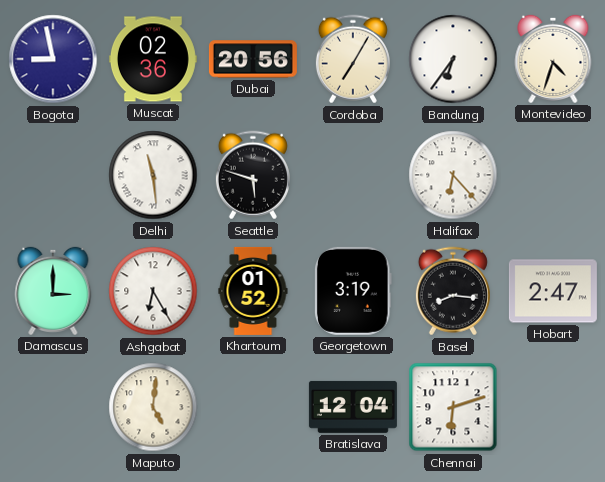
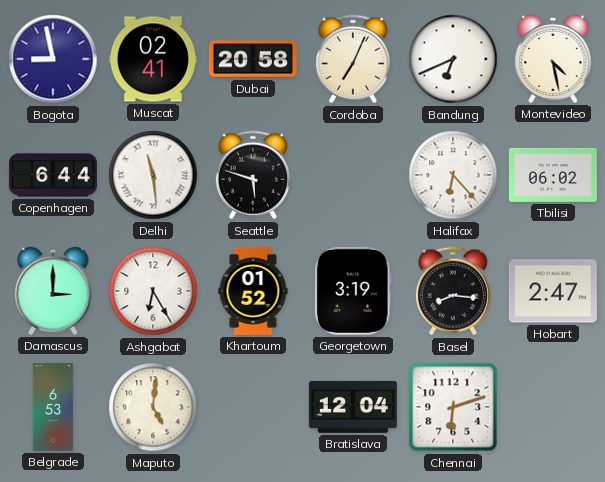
Muscat: 02:36 -> 02:41 (153, 59)
Dubai: 20:56 -> 20:58 (253, 59)
Cordoba: 7:05 -> 7:04 (353, 59)
Bandung: 6:36 -> 6:41 (453, 59)
Montevideo: 4:33 -> 4:28 (553, 59)
Copenhagen: none -> 6:44 (53, 175)
Tbilisi: none -> 06:02 (553, 175)
Belgrade: none -> 6:53 (53, 407)
